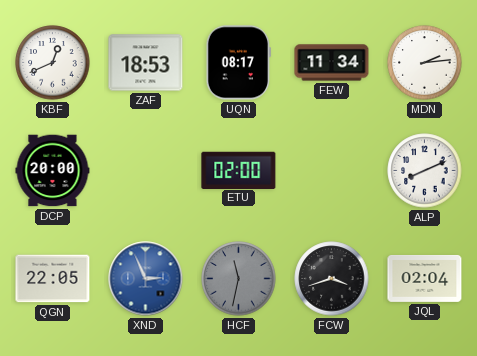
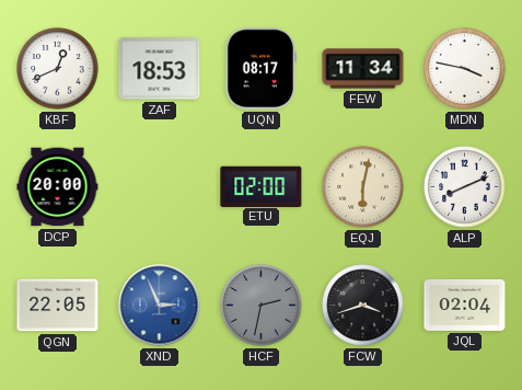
MDN: 2:14 -> 3:47 (465, 69)
EQJ: none -> 6:02 (363, 187)
HCF: 11:32 -> 2:32 (262, 306)
